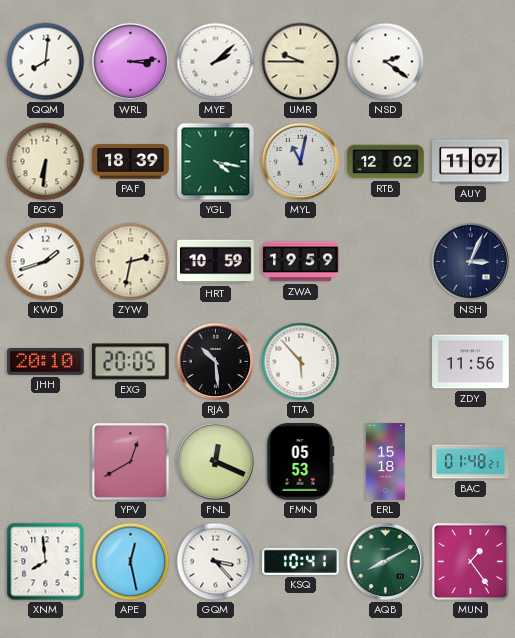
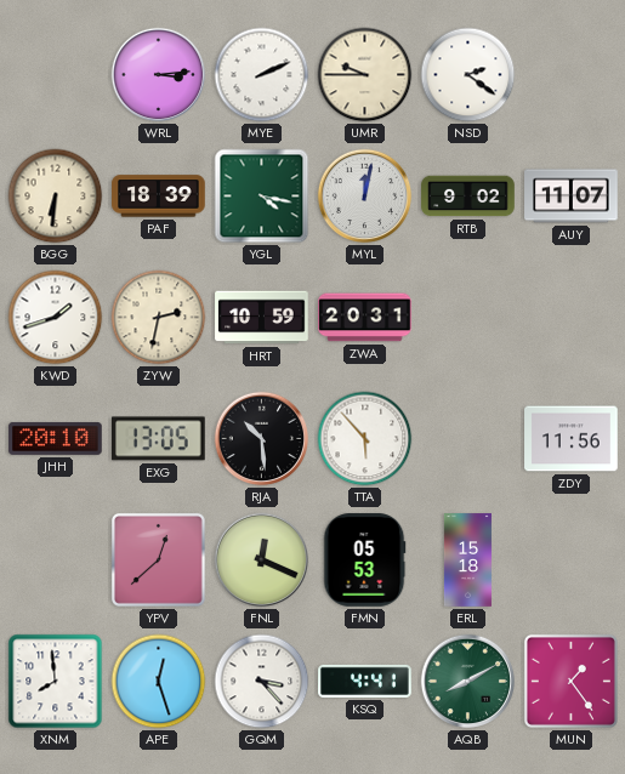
QQM: 8:01 -> none (46, 62)
MYE: 2:08 -> 2:11 (262, 75)
MYL: 11:02 -> 12:02 (365, 197)
RTB: 12:02 -> 9:02 (468, 197)
ZWA: 19:59 -> 20:31 (365, 318)
NSH: 3:04 -> none (471, 262)
EXG: 20:05 -> 13:05 (159, 439)
YPV: 12:40 -> 12:38 (158, 559)
BAC: 01:48 -> none (471, 462)
APE: 12:28 -> 12:27 (159, 682)
KSQ: 10:41 -> 4:41 (365, 681)
